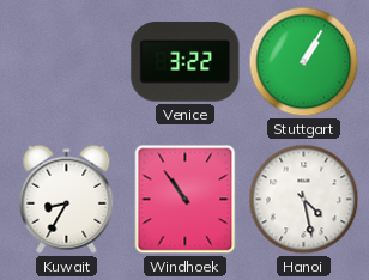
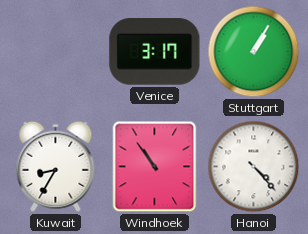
Venice: 3:22 -> 3:17 (155, 52)
Hanoi: 4:28 -> 4:23 (254, 167)
